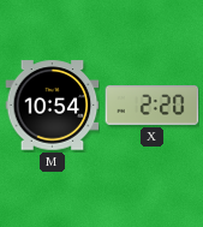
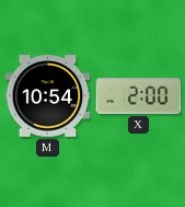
X: 2:20 -> 2:00 (138, 96)
